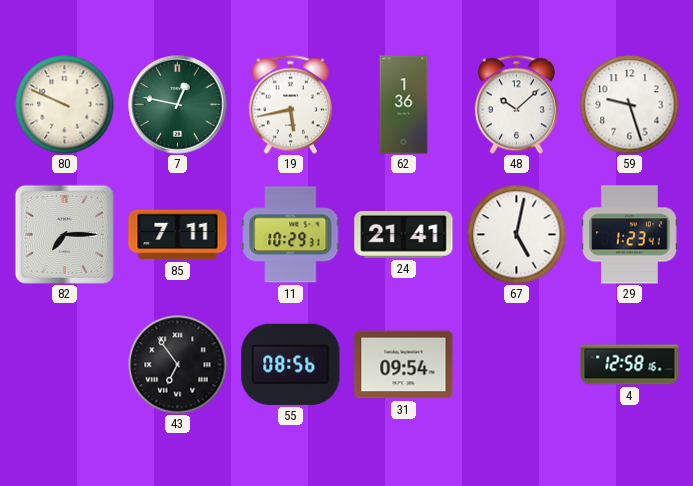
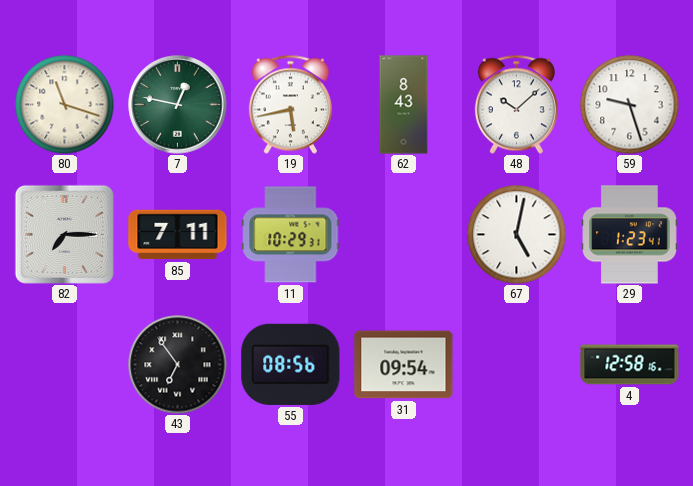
80: 9:49 -> 11:18 (65, 105)
62: 1:36 -> 8:43 (404, 105)
24: 21:41 -> none (404, 235)
